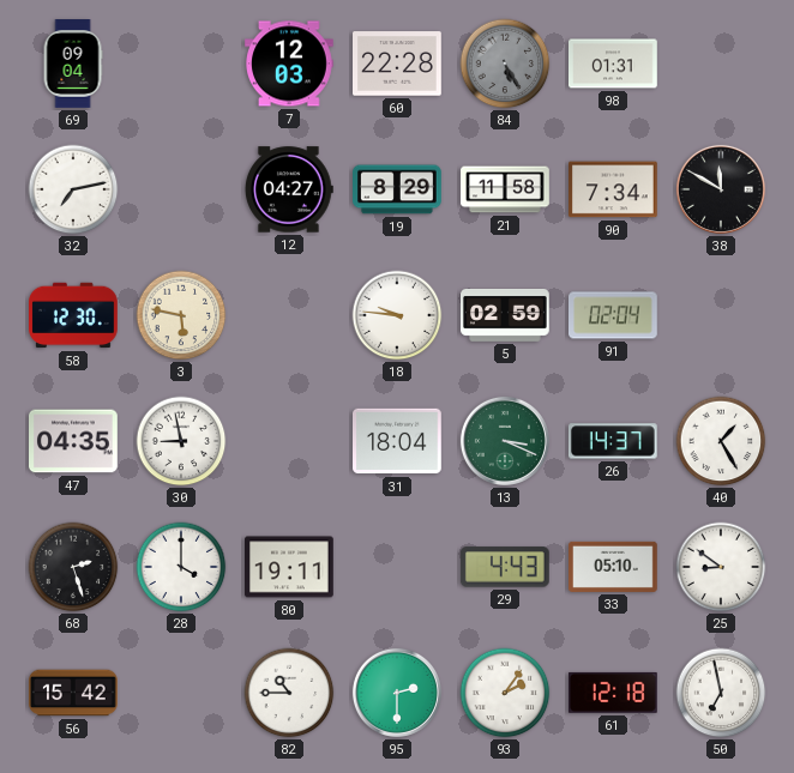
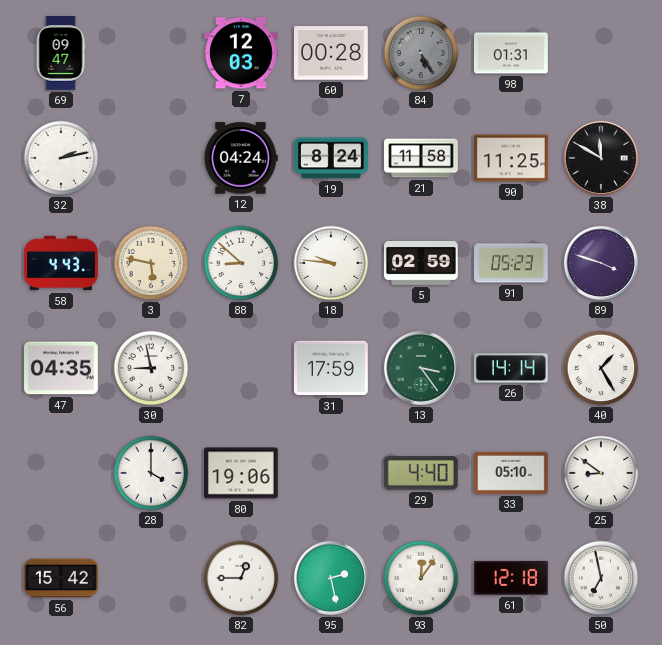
69: 09:04 -> 09:47 (61, 53)
60: 22:28 -> 00:28 (332, 53)
32: 7:13 -> 2:13 (61, 158)
12: 04:27 -> 04:24 (241, 158)
19: 8:29 -> 8:24 (332, 158)
90: 7:34 -> 11:25 (512, 158)
58: 12:30 -> 4:43 (62, 263)
88: none -> 8:52 (241, 263)
91: 02:04 -> 05:23 (512, 263)
89: none -> 3:48 (601, 263)
31: 18:04 -> 17:59 (332, 368)
13: 3:19 -> 3:24 (421, 368)
26: 14:37 -> 14:14 (511, 368)
68: 2:27 -> none (73, 567)
80: 19:11 -> 19:06 (242, 473)
29: 4:43 -> 4:40 (421, 473)
82: 10:45 -> 12:45 (241, 578)
95: 2:30 -> 2:28 (331, 578)
93: 2:06 -> 12:06 (421, 578)
